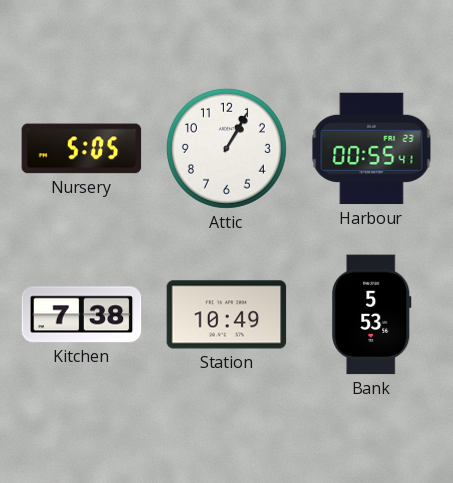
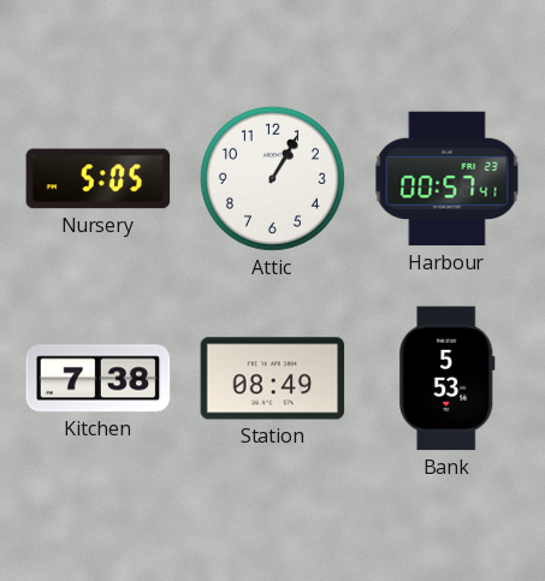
Harbour: 00:55 -> 00:57 (448, 179)
Station: 10:49 -> 08:49 (273, 379)
